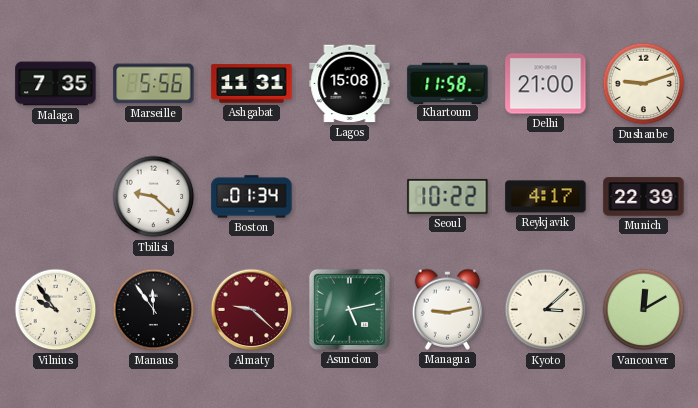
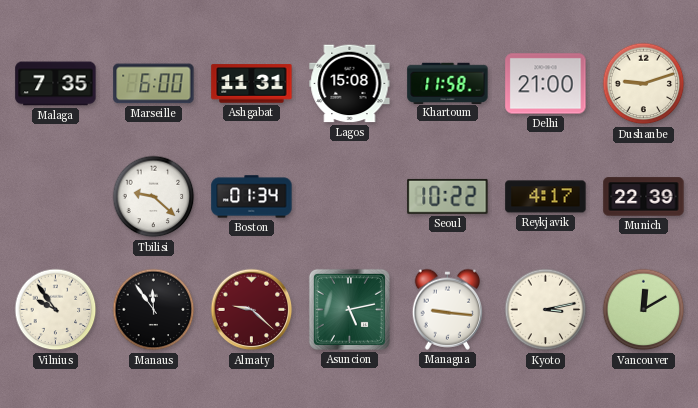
Marseille: 5:56 -> 6:00 (154, 84)
Managua: 9:13 -> 9:16 (448, 309)
Kyoto: 3:08 -> 3:13 (546, 310)
